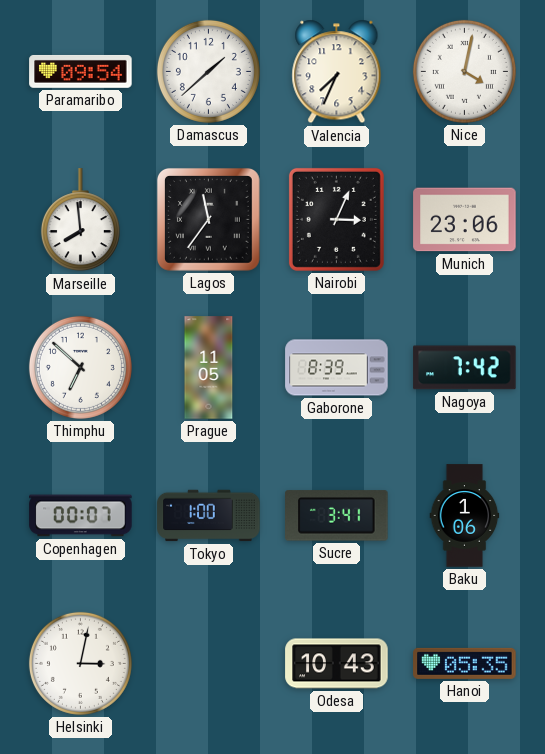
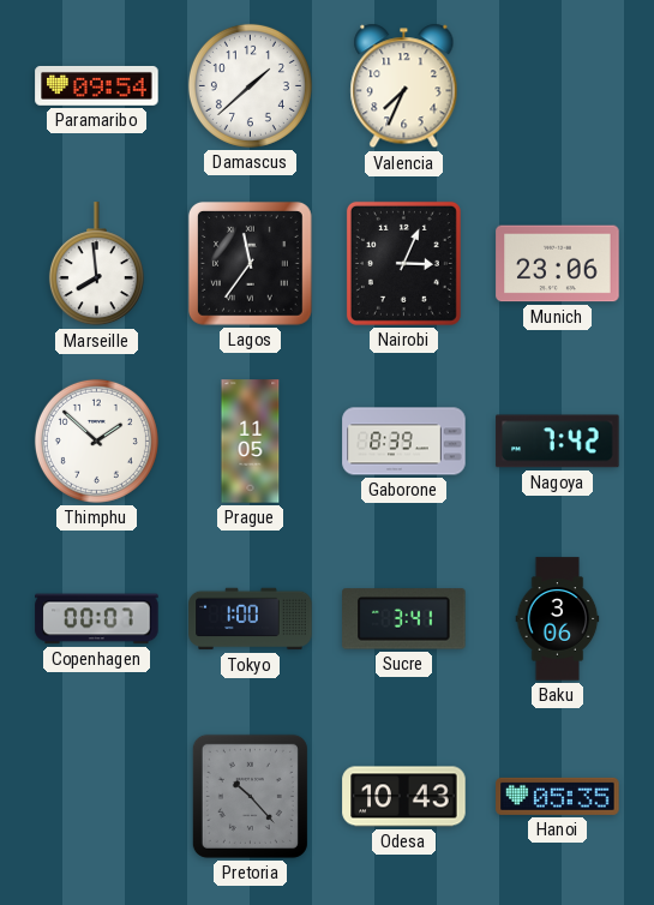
Nice: 4:02 -> none (464, 71)
Thimphu: 6:52 -> 1:52 (96, 440)
Baku: 1:06 -> 3:06 (558, 619)
Helsinki: 3:02 -> none (80, 663)
Pretoria: none -> 10:23 (250, 796)
